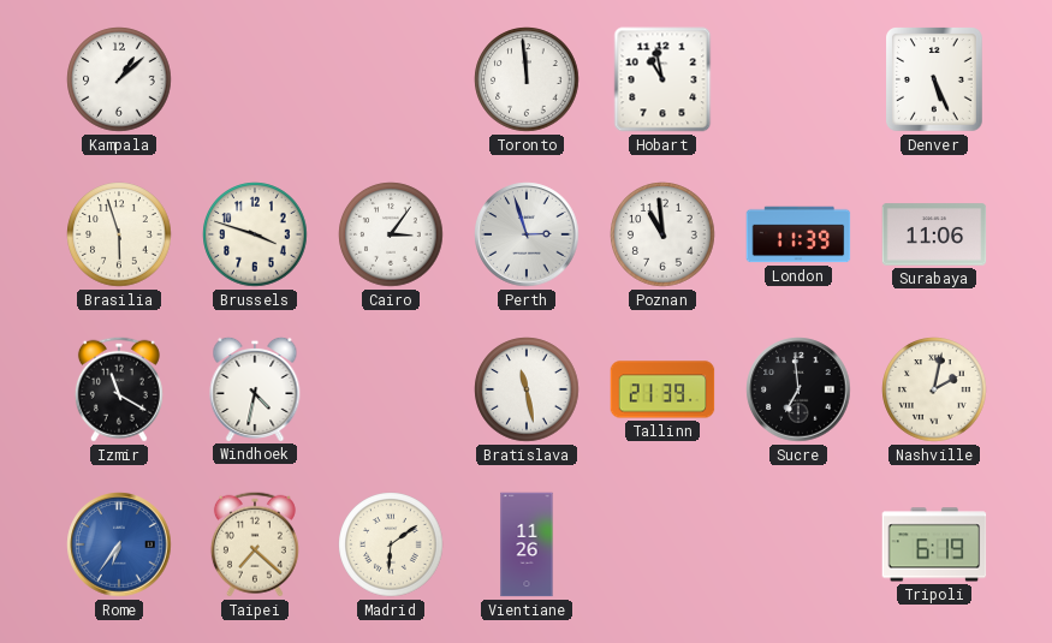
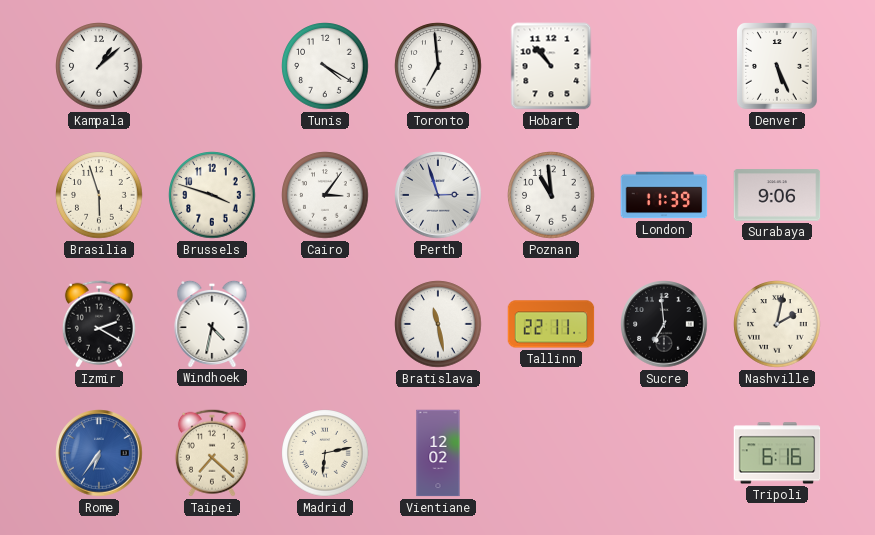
Tunis: none -> 4:20 (325, 66)
Toronto: 11:59 -> 6:59 (438, 66)
Hobart: 10:58 -> 10:53 (551, 66)
Surabaya: 11:06 -> 9:06 (777, 195)
Izmir: 11:20 -> 2:20 (99, 324)
Tallinn: 21:39 -> 22:11 (551, 324)
Madrid: 6:09 -> 6:13 (325, 453)
Vientiane: 11:26 -> 12:02 (438, 453)
Tripoli: 6:19 -> 6:16 (777, 453)
